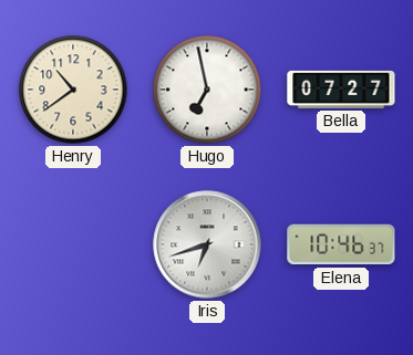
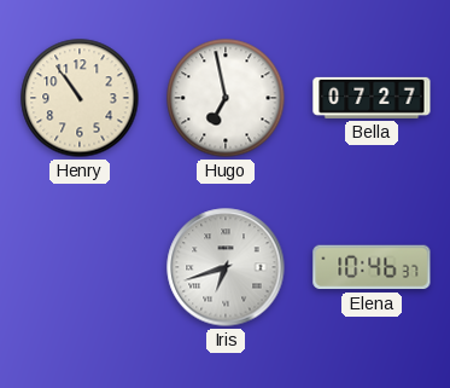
Henry: 10:39 -> 10:54 (80, 98)
